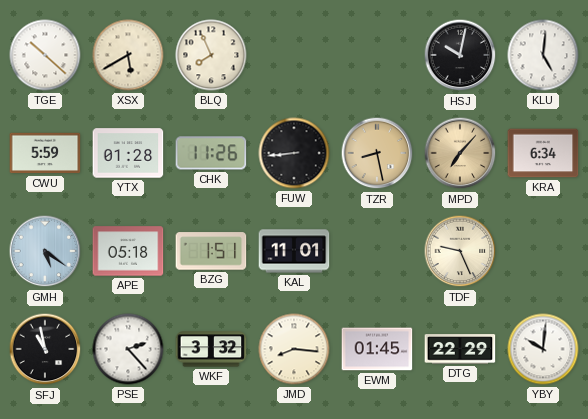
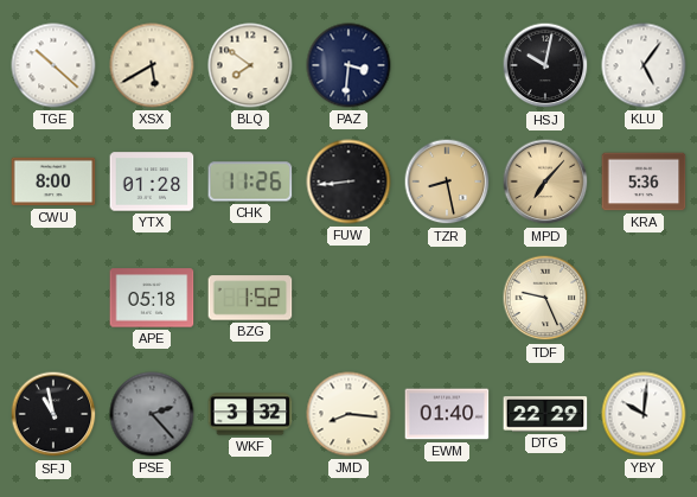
BLQ: 7:56 -> 7:51 (250, 65)
PAZ: none -> 3:31 (348, 65)
KLU: 5:01 -> 5:06 (644, 65)
CWU: 5:59 -> 8:00 (53, 181)
KRA: 6:34 -> 5:36 (644, 181)
GMH: 5:21 -> none (45, 251)
BZG: 1:51 -> 1:52 (250, 298)
KAL: 11:01 -> none (294, 251)
PSE dial: white -> grey (152, 414)
EWM: 01:45 -> 01:40 (447, 414)
